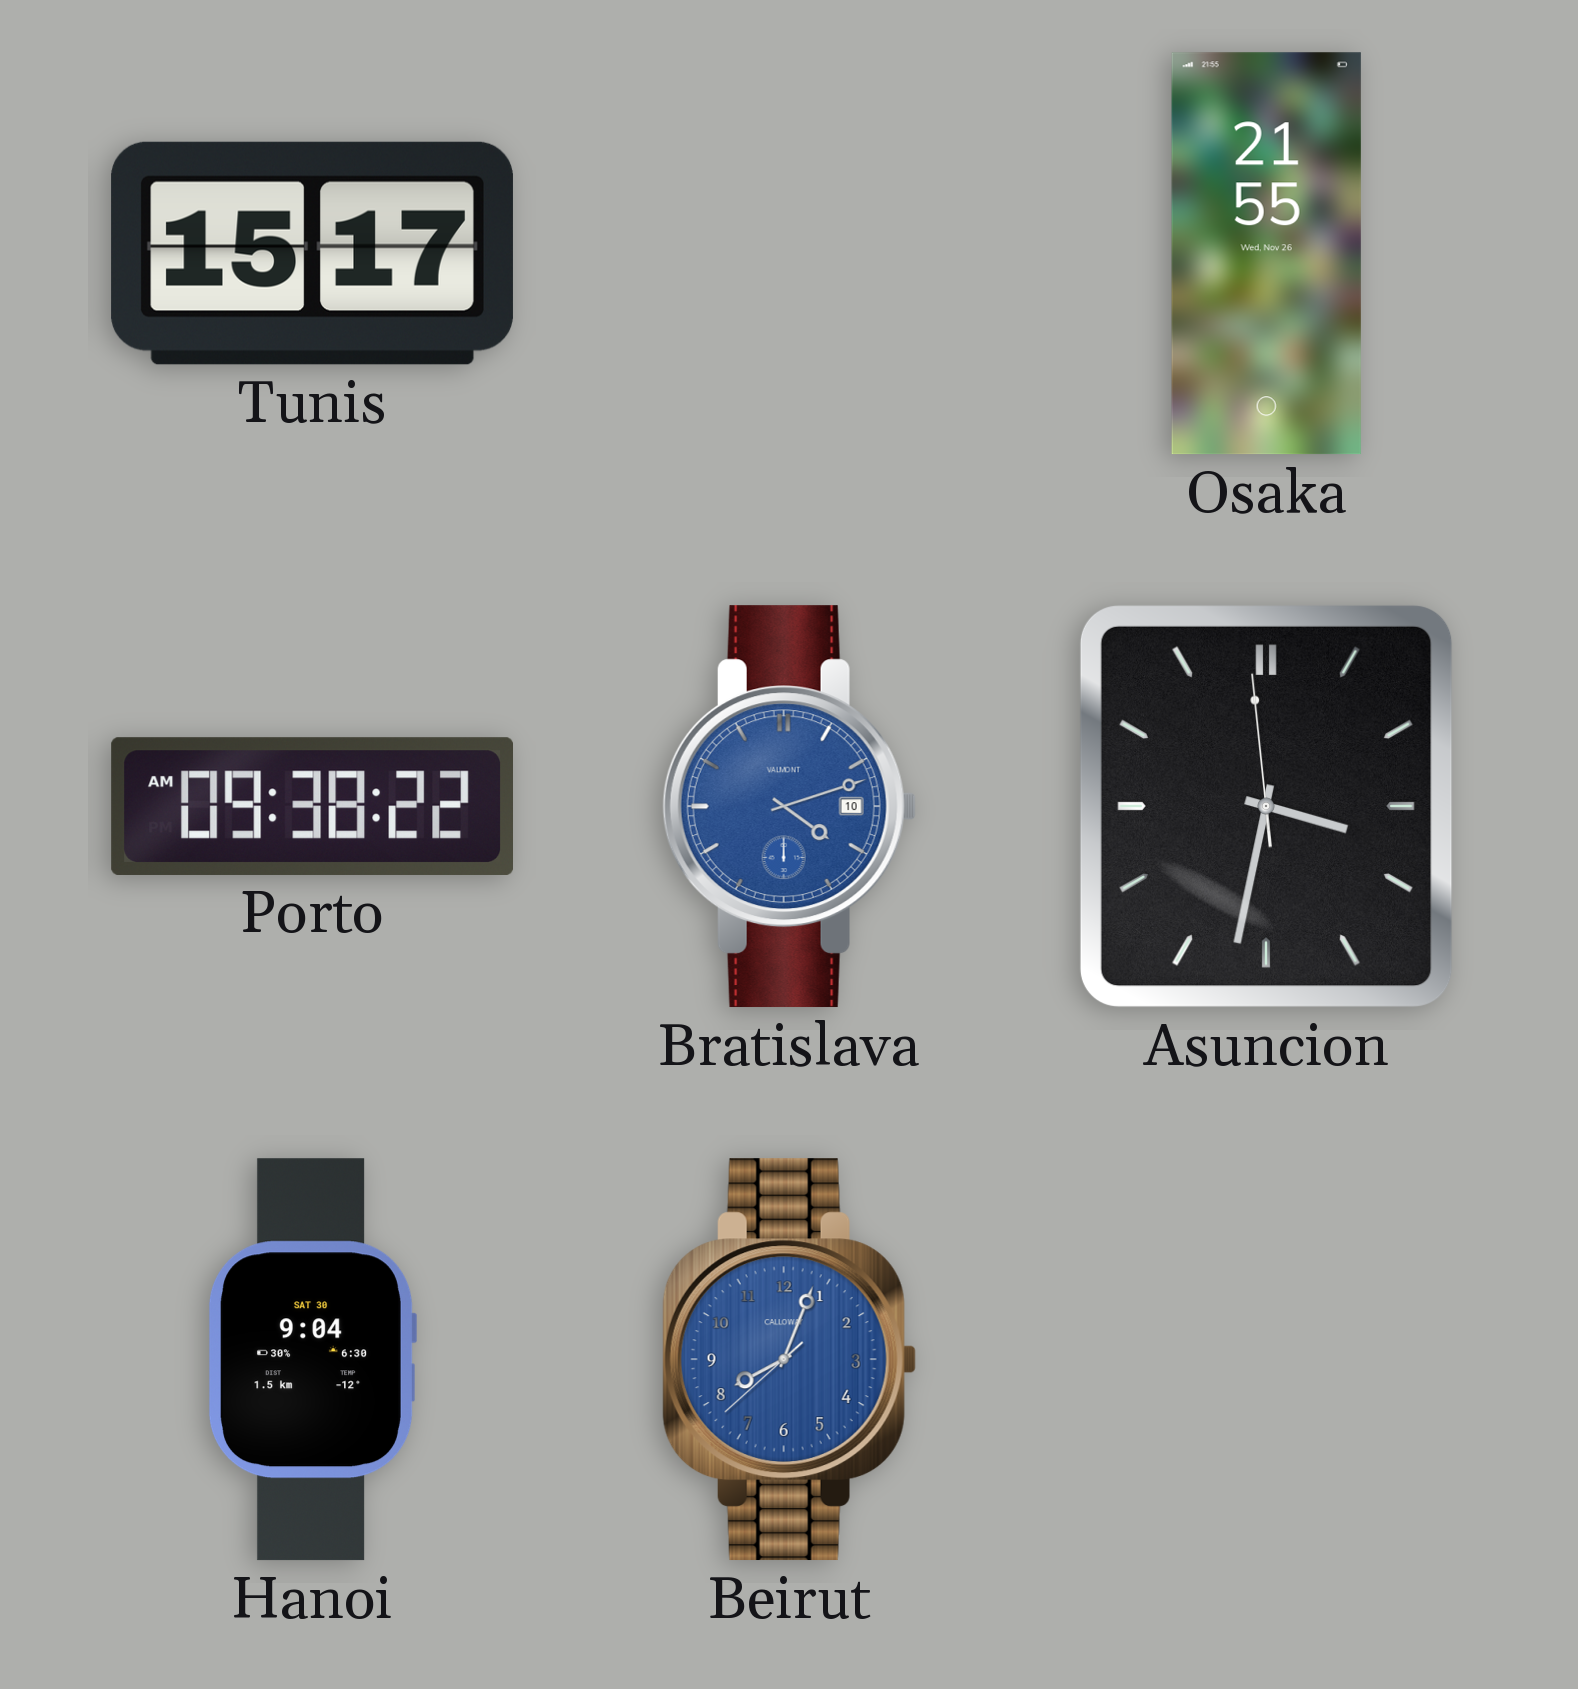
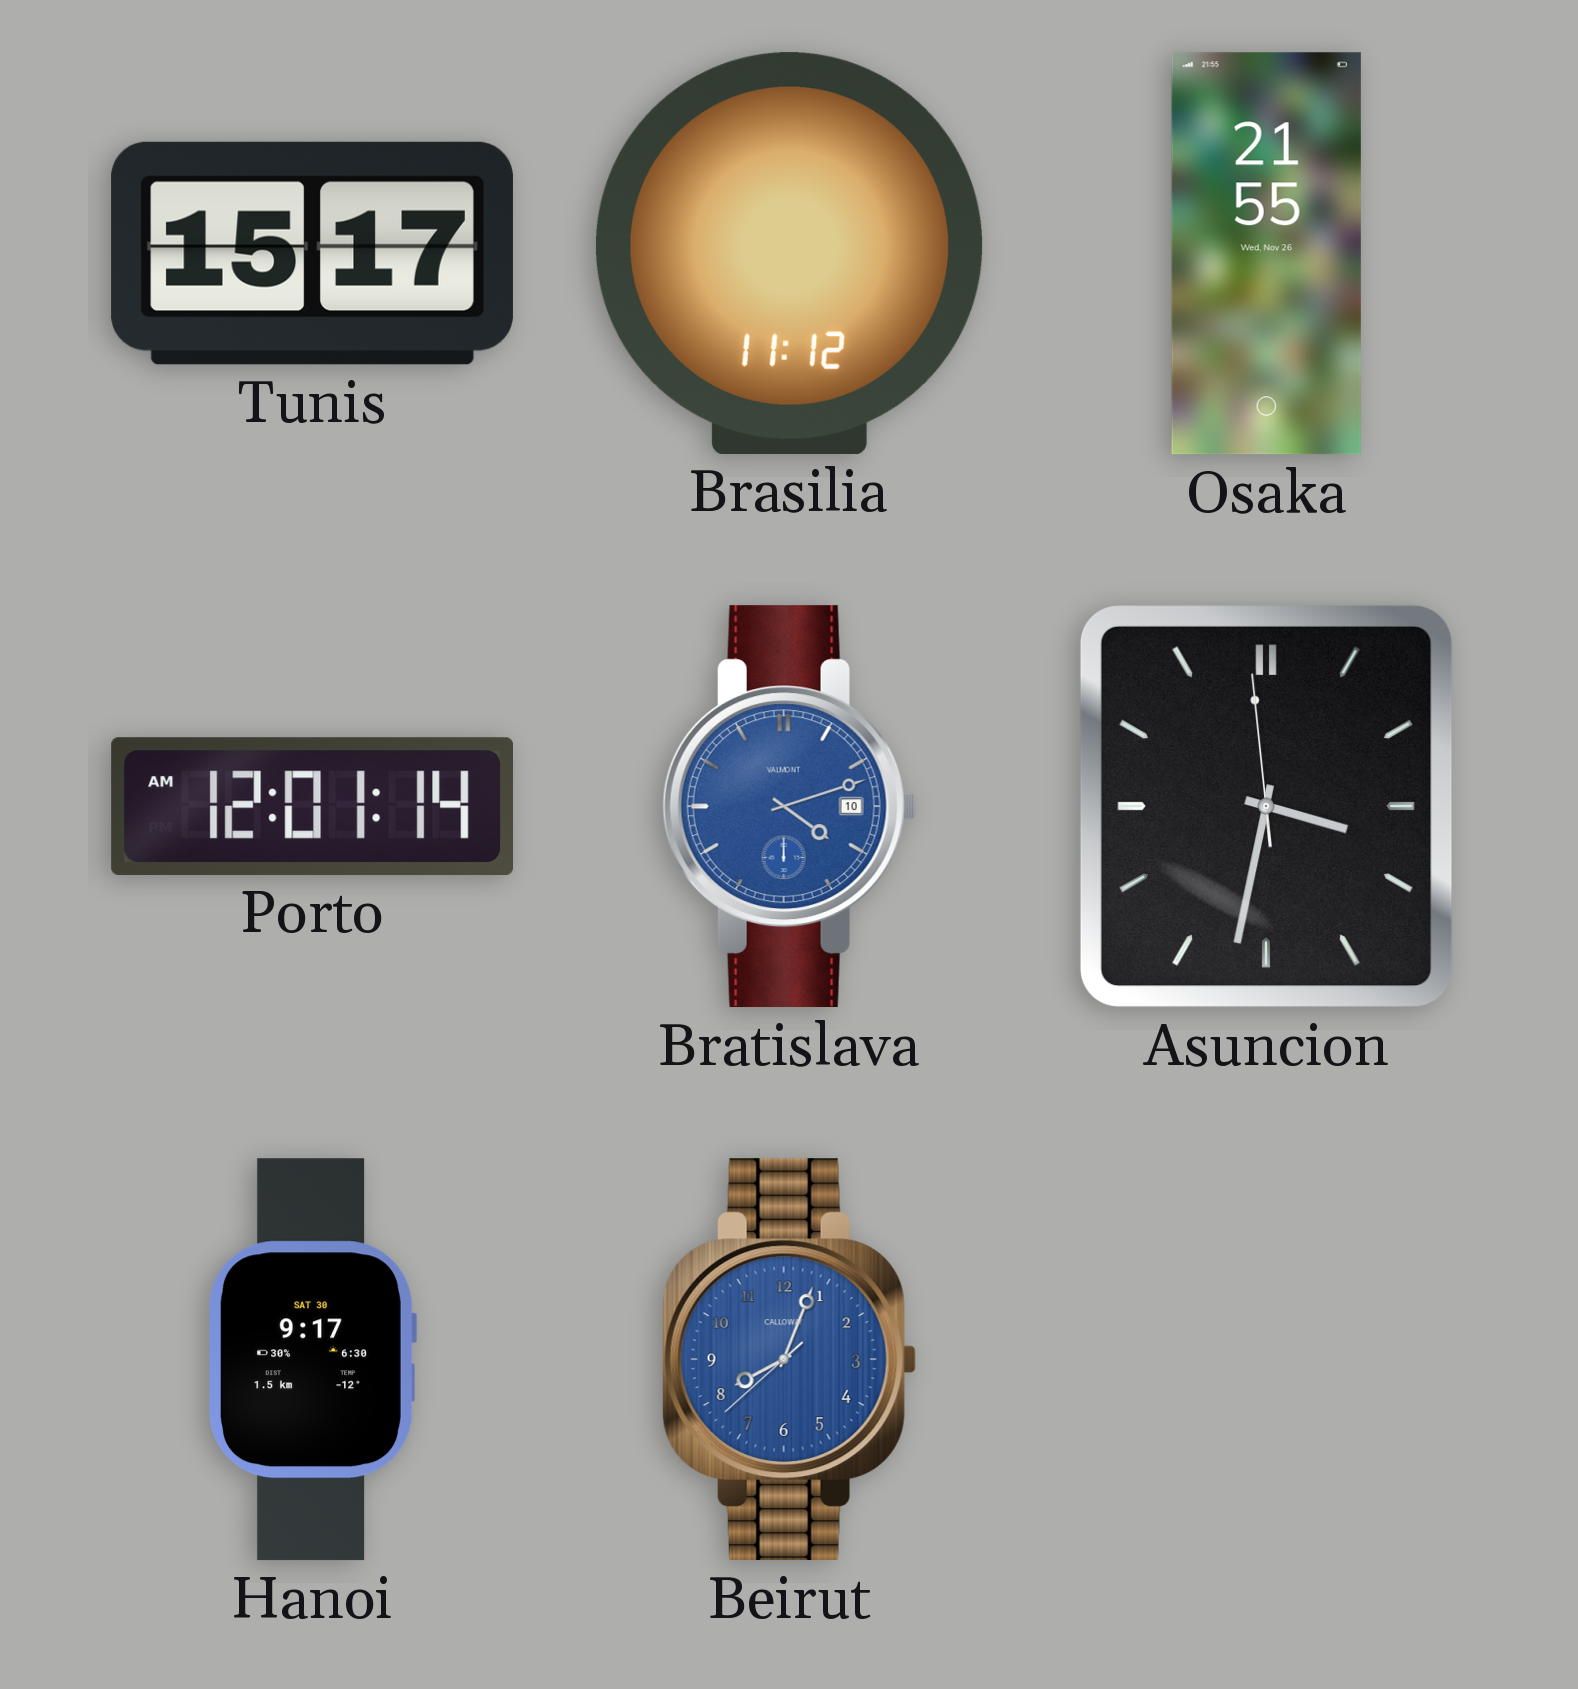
Brasilia: none -> 11:12 (789, 253)
Porto: 09:38 -> 12:01 (312, 806)
Hanoi: 9:04 -> 9:17 (313, 1360)
